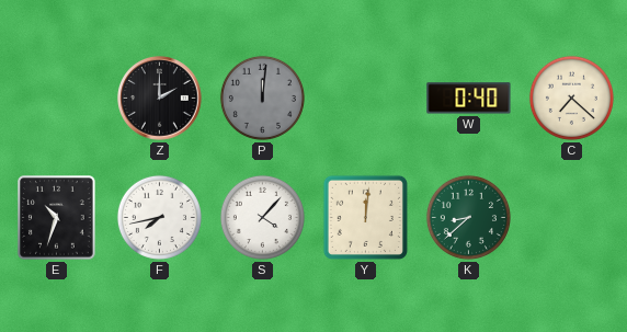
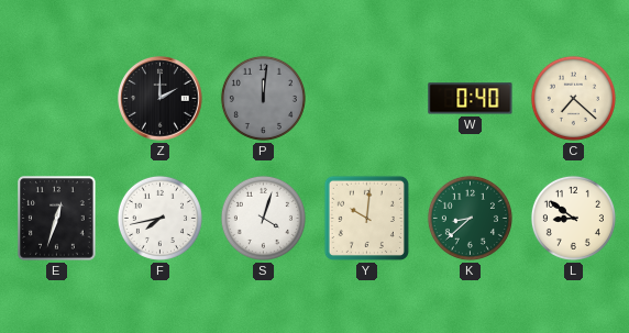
E: 10:33 -> 12:33 (57, 219)
S: 4:07 -> 4:03 (263, 218)
Y: 12:01 -> 10:01 (366, 218)
L: none -> 8:51 (573, 218)
